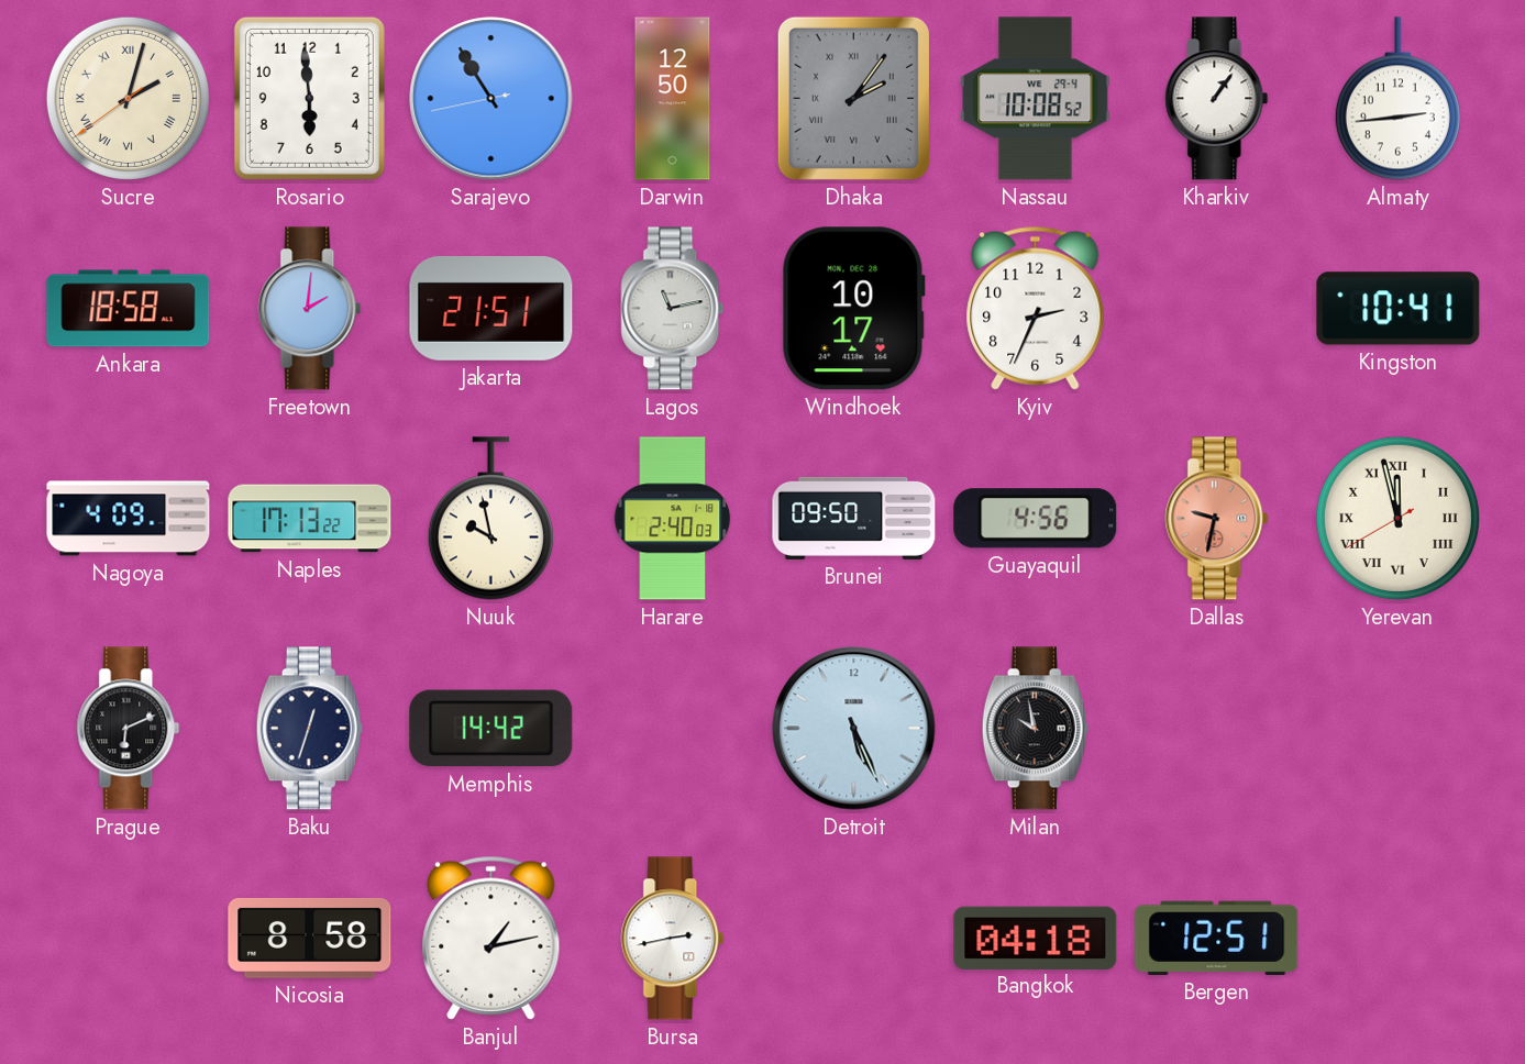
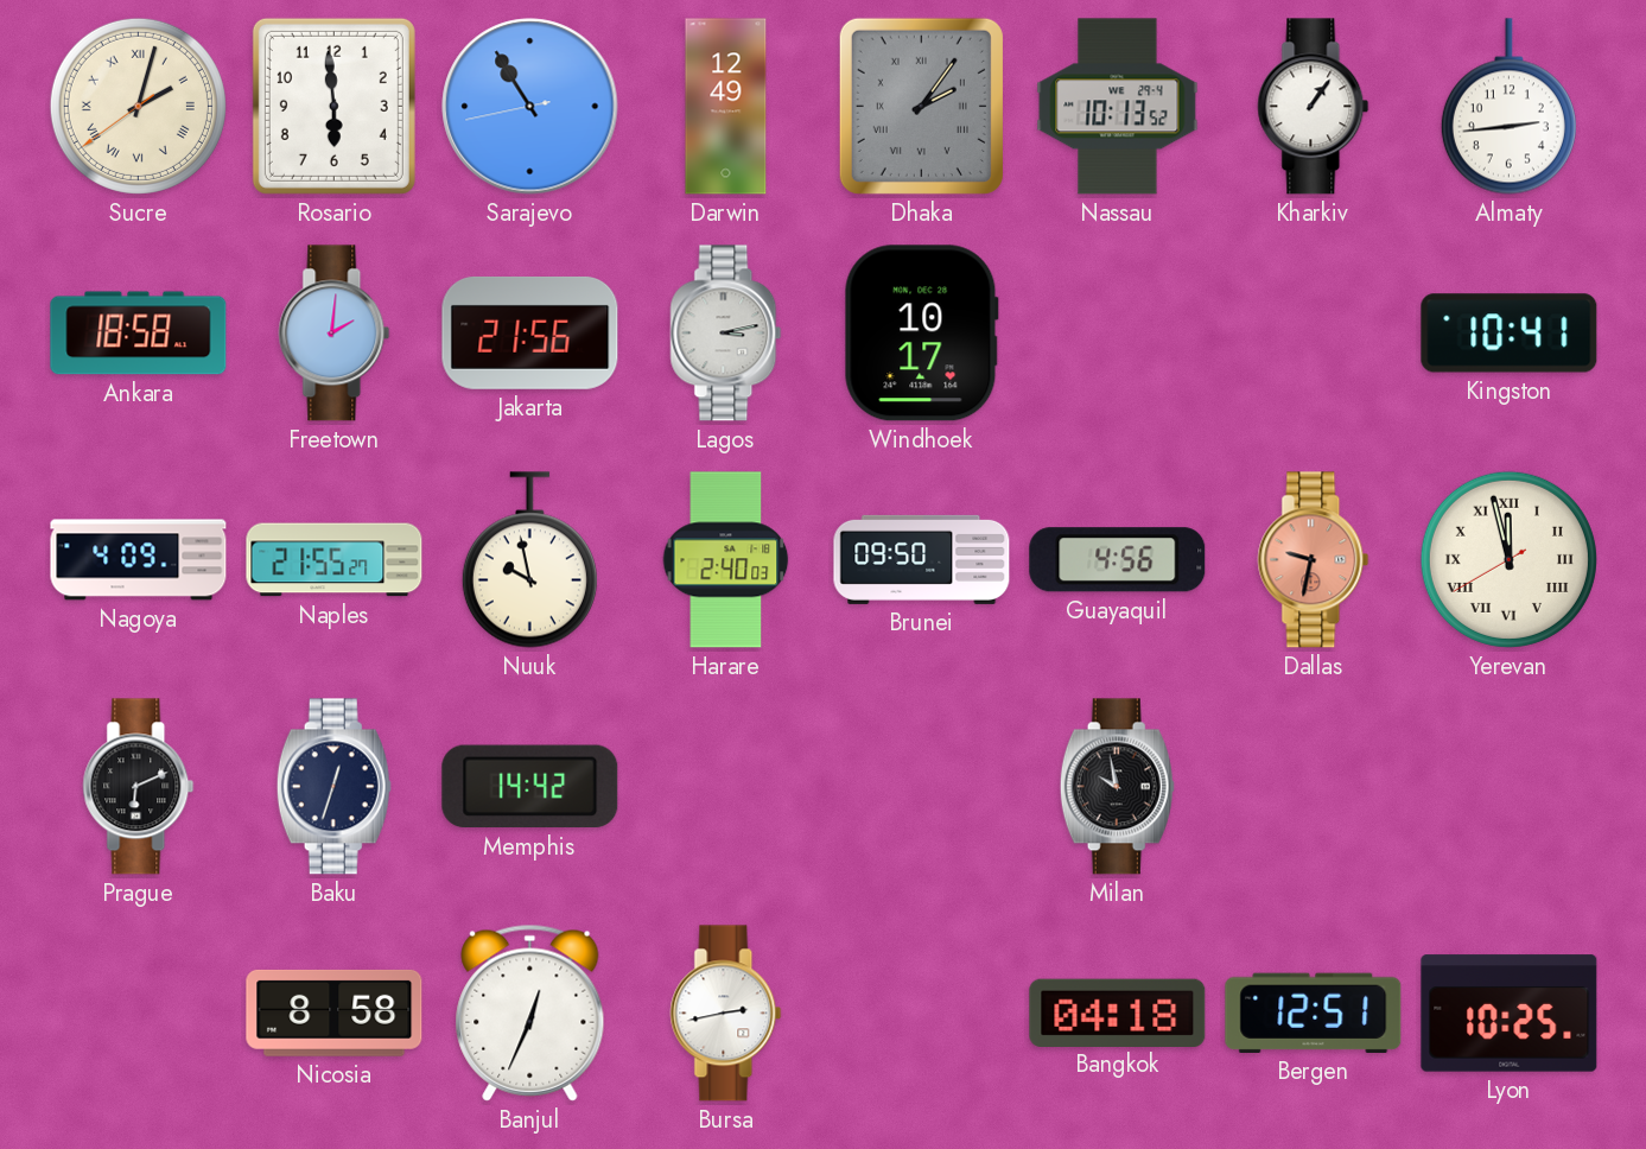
Darwin: 12:50 -> 12:49 (726, 107)
Nassau: 10:08 -> 10:13 (1118, 107)
Jakarta: 21:51 -> 21:56 (530, 332)
Lagos: 11:13 -> 3:13 (726, 334)
Kyiv: 2:34 -> none (1036, 308)
Naples: 17:13 -> 21:55 (335, 560)
Detroit: 5:26 -> none (854, 729)
Banjul: 1:13 -> 12:34 (530, 1012)
Lyon: none -> 10:25 (1510, 1014)
